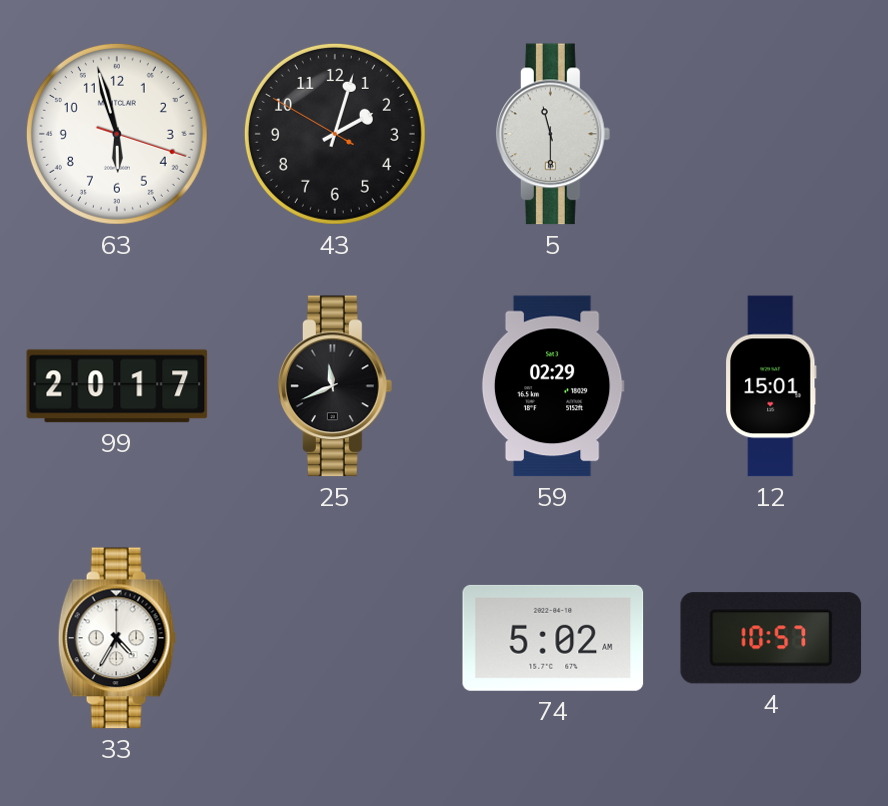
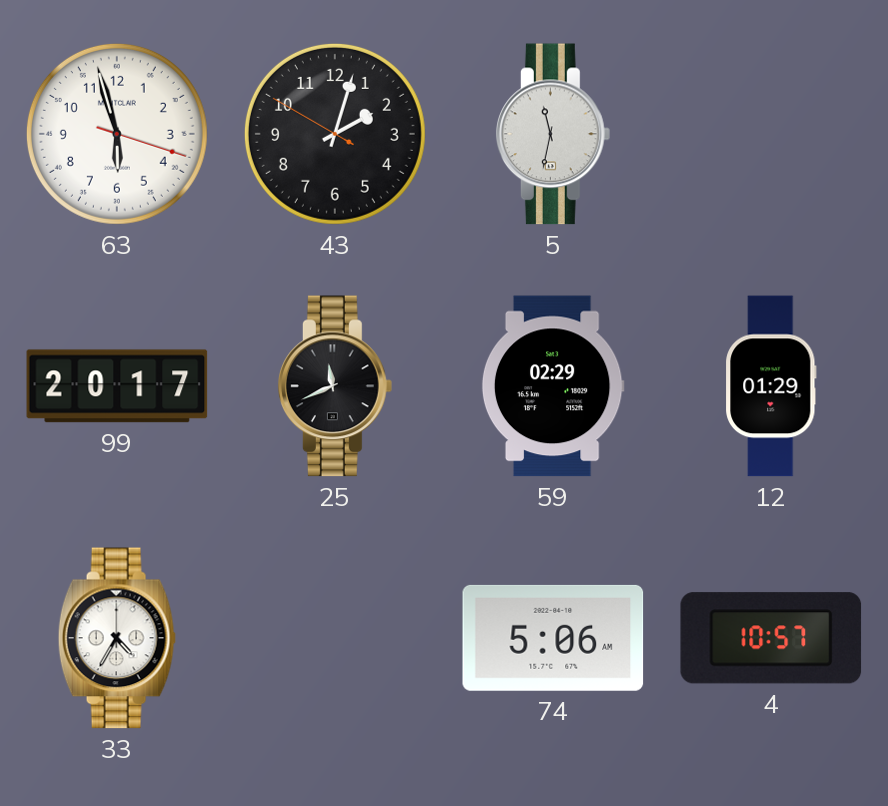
5: 11:30 -> 11:32 (553, 134)
12: 15:01 -> 01:29 (772, 386)
74: 5:02 -> 5:06 (553, 638)
